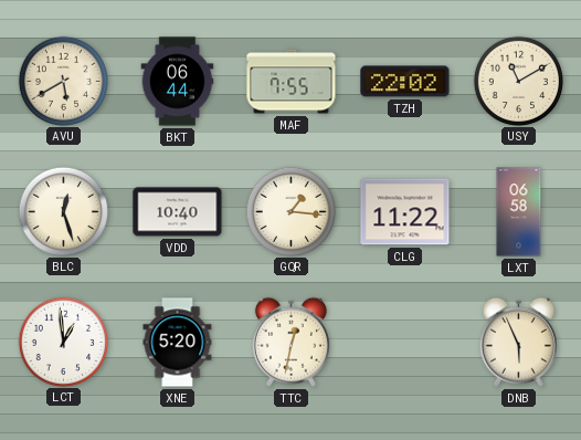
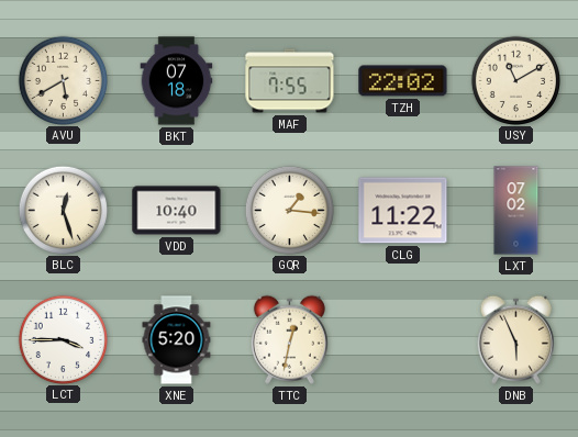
BKT: 06:44 -> 07:18 (177, 81)
LXT: 06:58 -> 07:02 (516, 211)
LCT: 12:59 -> 3:45 (63, 339)
